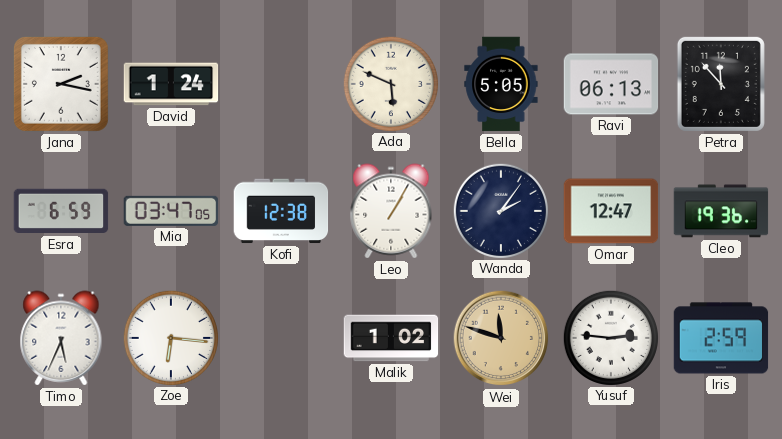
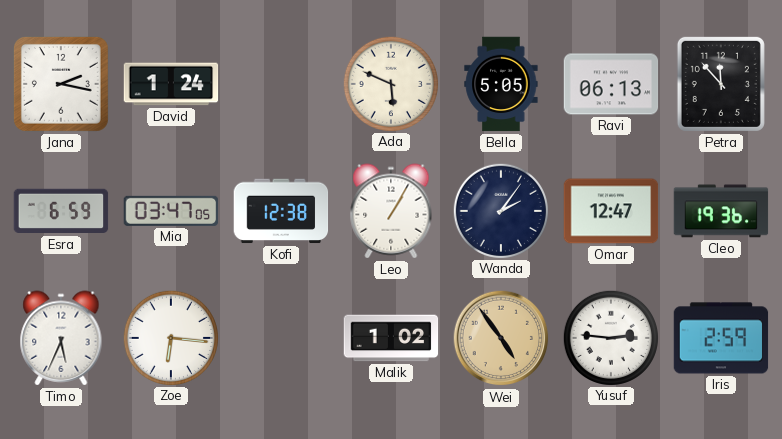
Wei: 11:48 -> 4:54 (501, 338)
